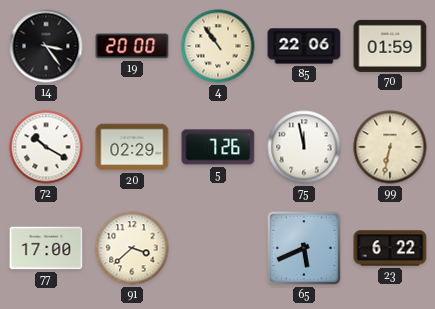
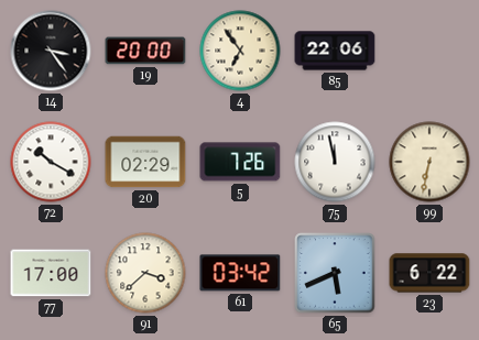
4: 10:54 -> 6:54 (240, 51)
70: 01:59 -> none (390, 46)
61: none -> 03:42 (240, 273)
